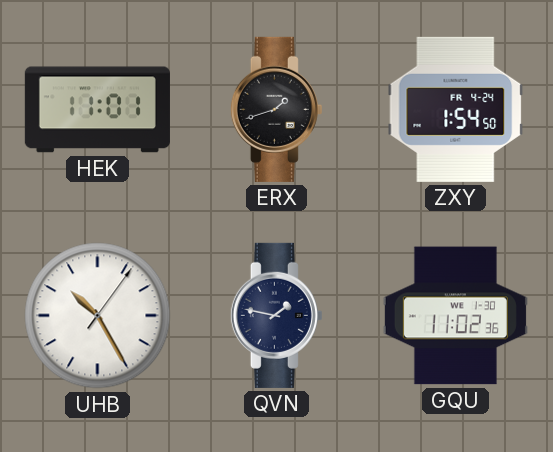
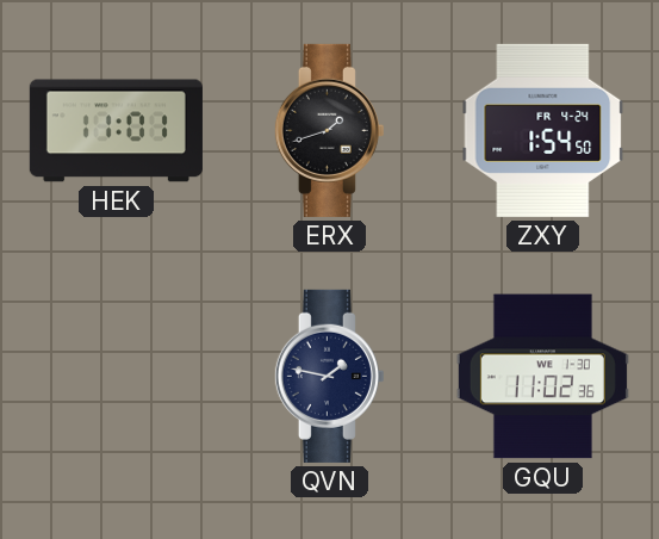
UHB: 10:25 -> none (98, 316)
